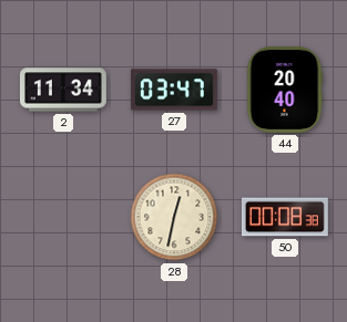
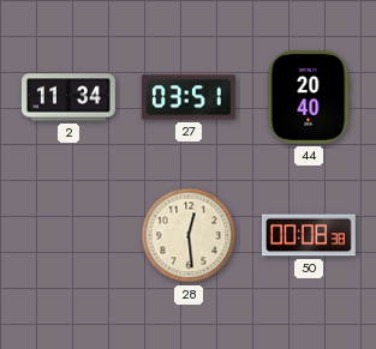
27: 03:47 -> 03:51 (189, 97)
28: 12:32 -> 12:29 (189, 235)
